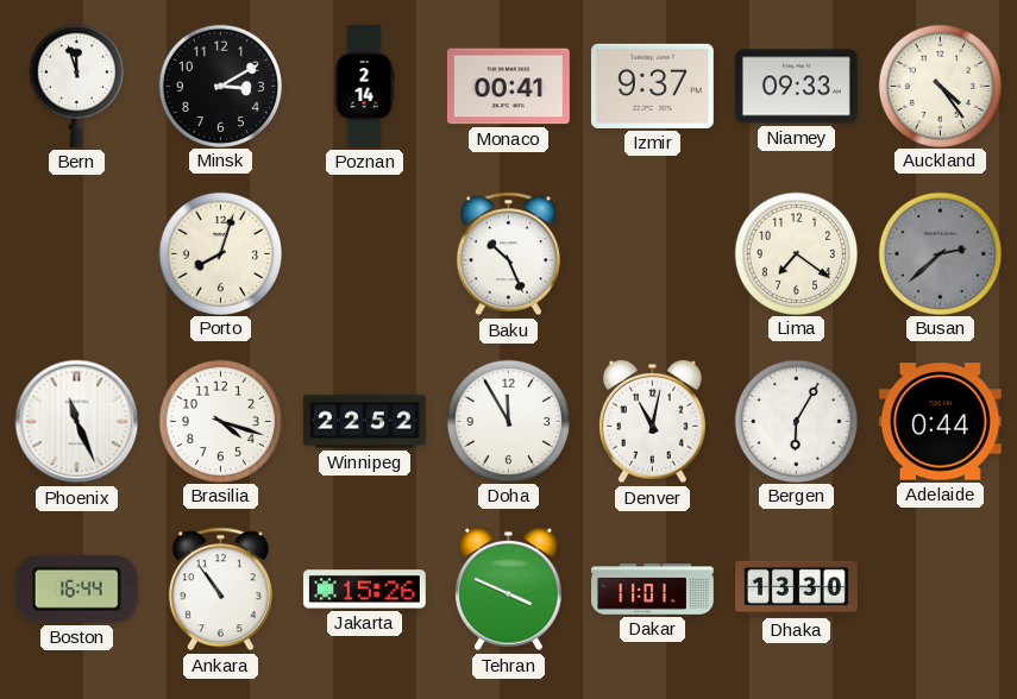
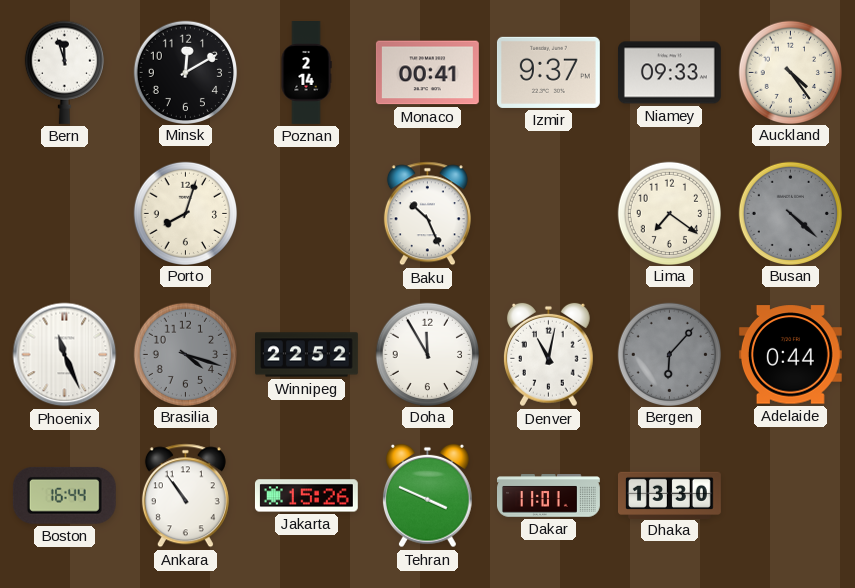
Minsk: 3:10 -> 12:10 (185, 72)
Busan: 2:38 -> 4:22 (790, 213)
Brasilia dial: white -> grey (185, 354)
Bergen: 6:05 -> 6:07 (669, 354)
Bergen dial: white -> grey (669, 354)
